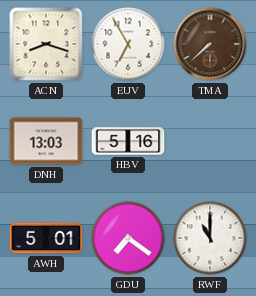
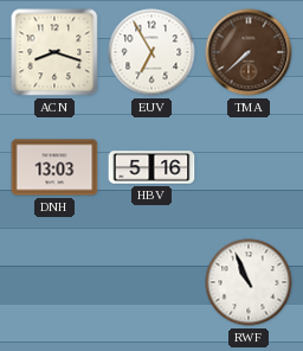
AWH: 5:01 -> none (46, 238)
GDU: 7:21 -> none (128, 238)
RWF: 11:00 -> 10:56 (249, 282)
